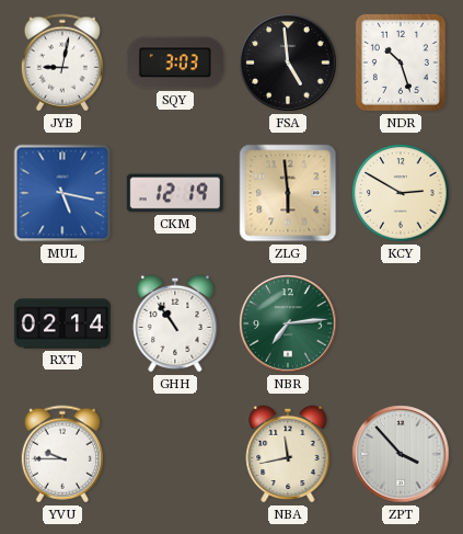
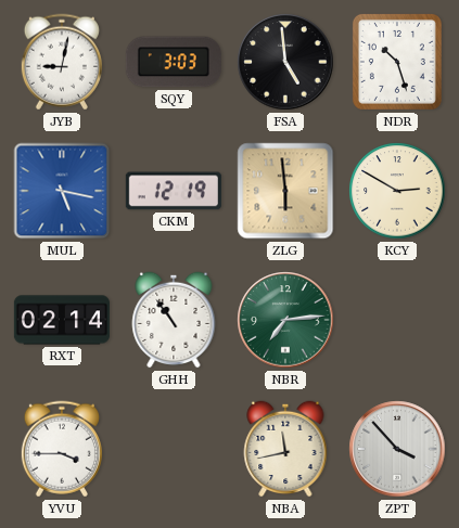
YVU: 9:45 -> 3:45 (62, 449)
